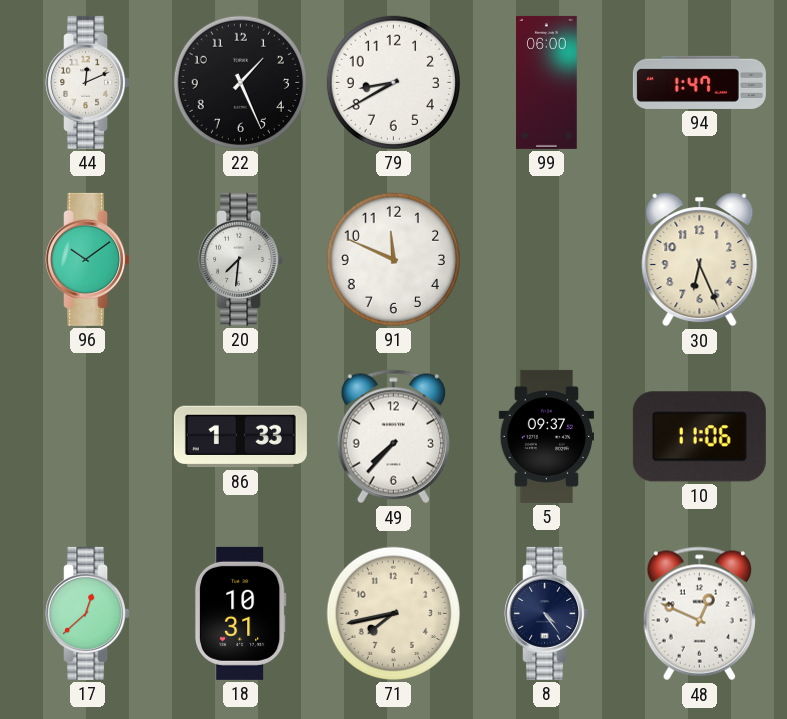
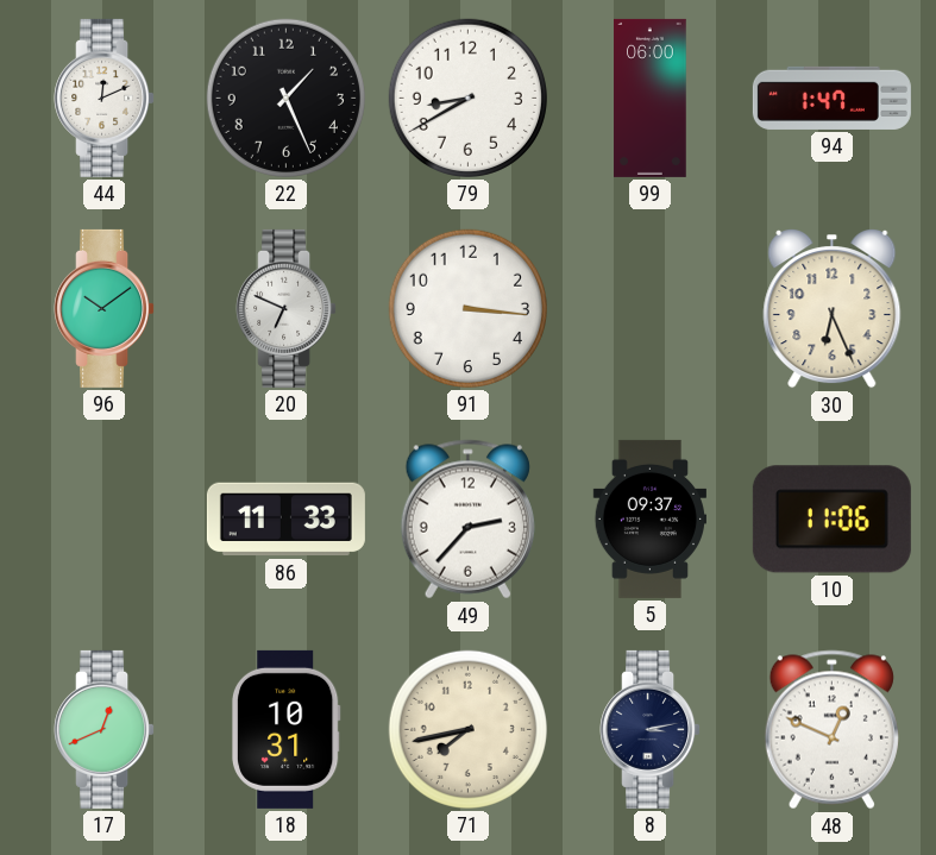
20: 7:31 -> 6:49 (287, 308)
91: 11:49 -> 3:16 (467, 308)
86: 1:33 -> 11:33 (285, 520)
49: 7:37 -> 2:37 (467, 520)
17: 12:38 -> 12:41 (105, 729)
8: 4:24 -> 3:13 (651, 729)
